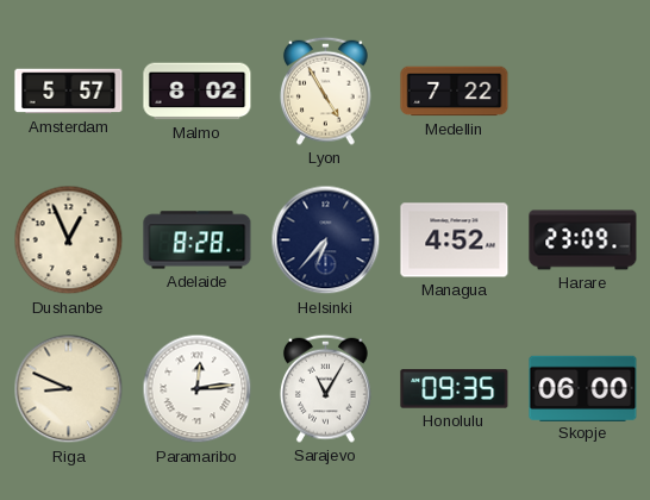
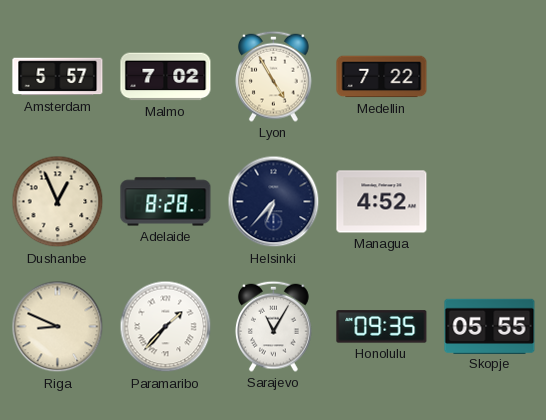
Malmo: 8:02 -> 7:02 (166, 77)
Harare: 23:09 -> none (583, 240)
Paramaribo: 12:14 -> 1:37 (166, 327)
Skopje: 06:00 -> 05:55 (490, 326)
